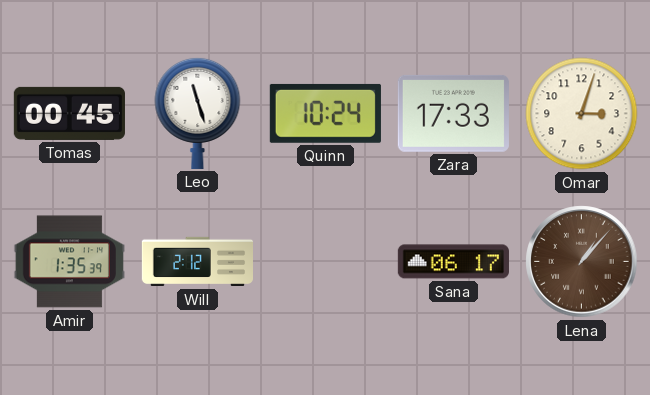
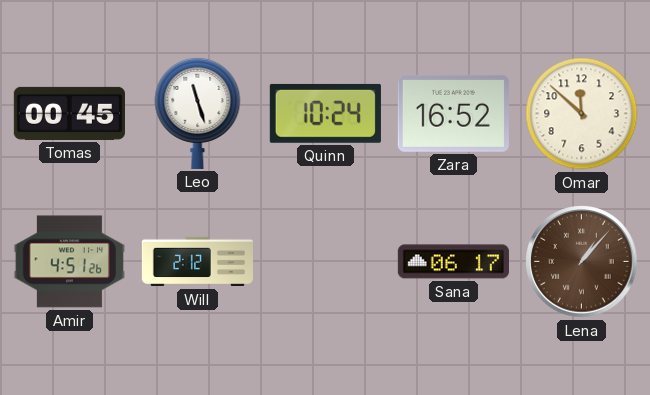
Zara: 17:33 -> 16:52 (453, 113)
Omar: 3:03 -> 11:52 (582, 114)
Amir: 1:35 -> 4:51 (69, 262)
